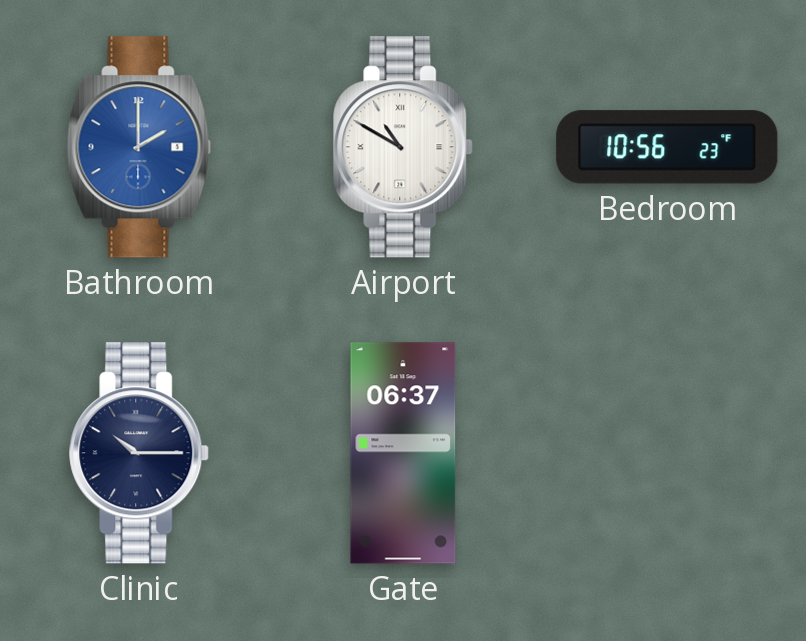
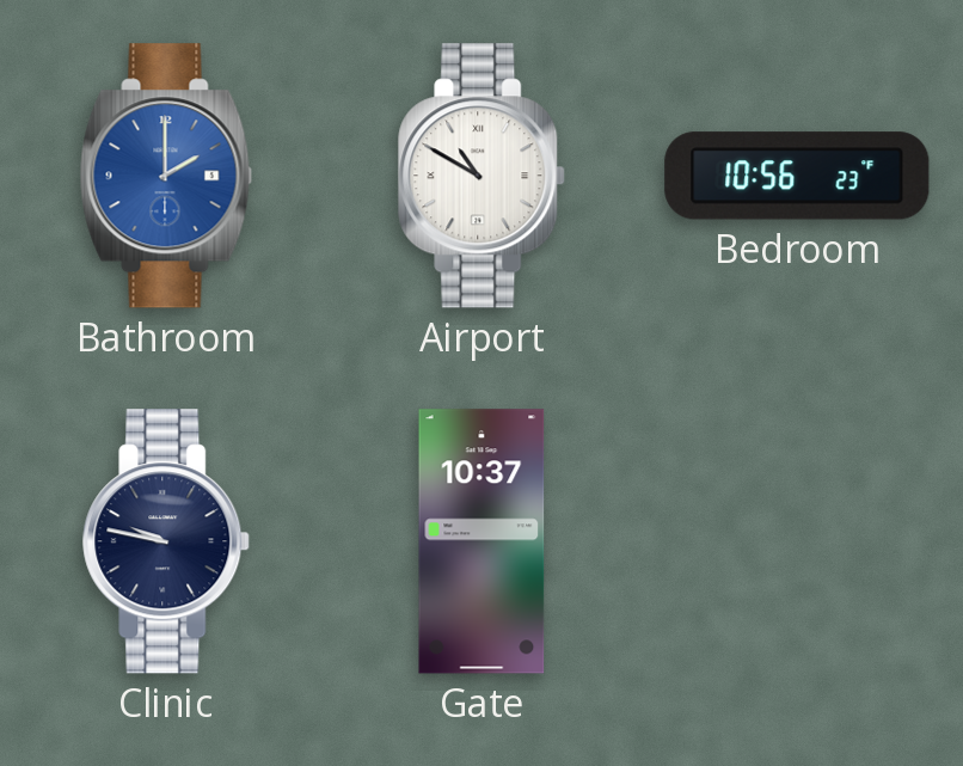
Clinic: 10:15 -> 9:47 (167, 541)
Gate: 06:37 -> 10:37 (481, 541)
